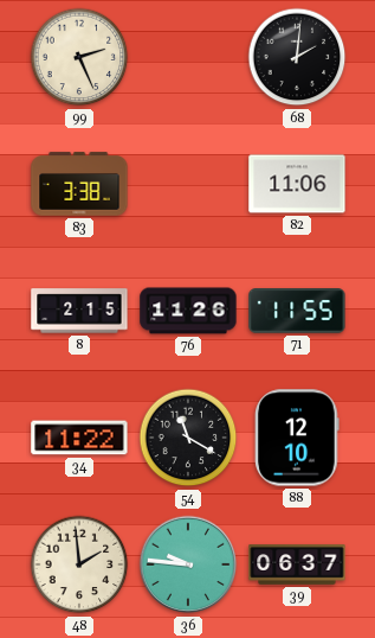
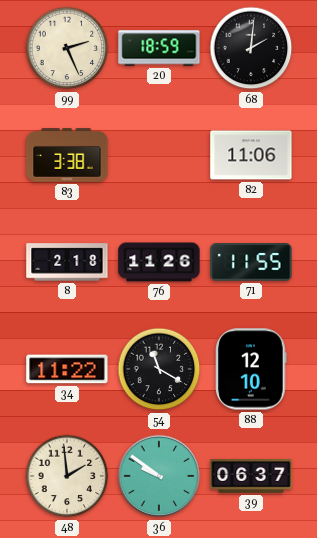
20: none -> 18:59 (159, 48)
8: 2:15 -> 2:18 (67, 262)
36: 9:46 -> 9:51 (159, 476)
